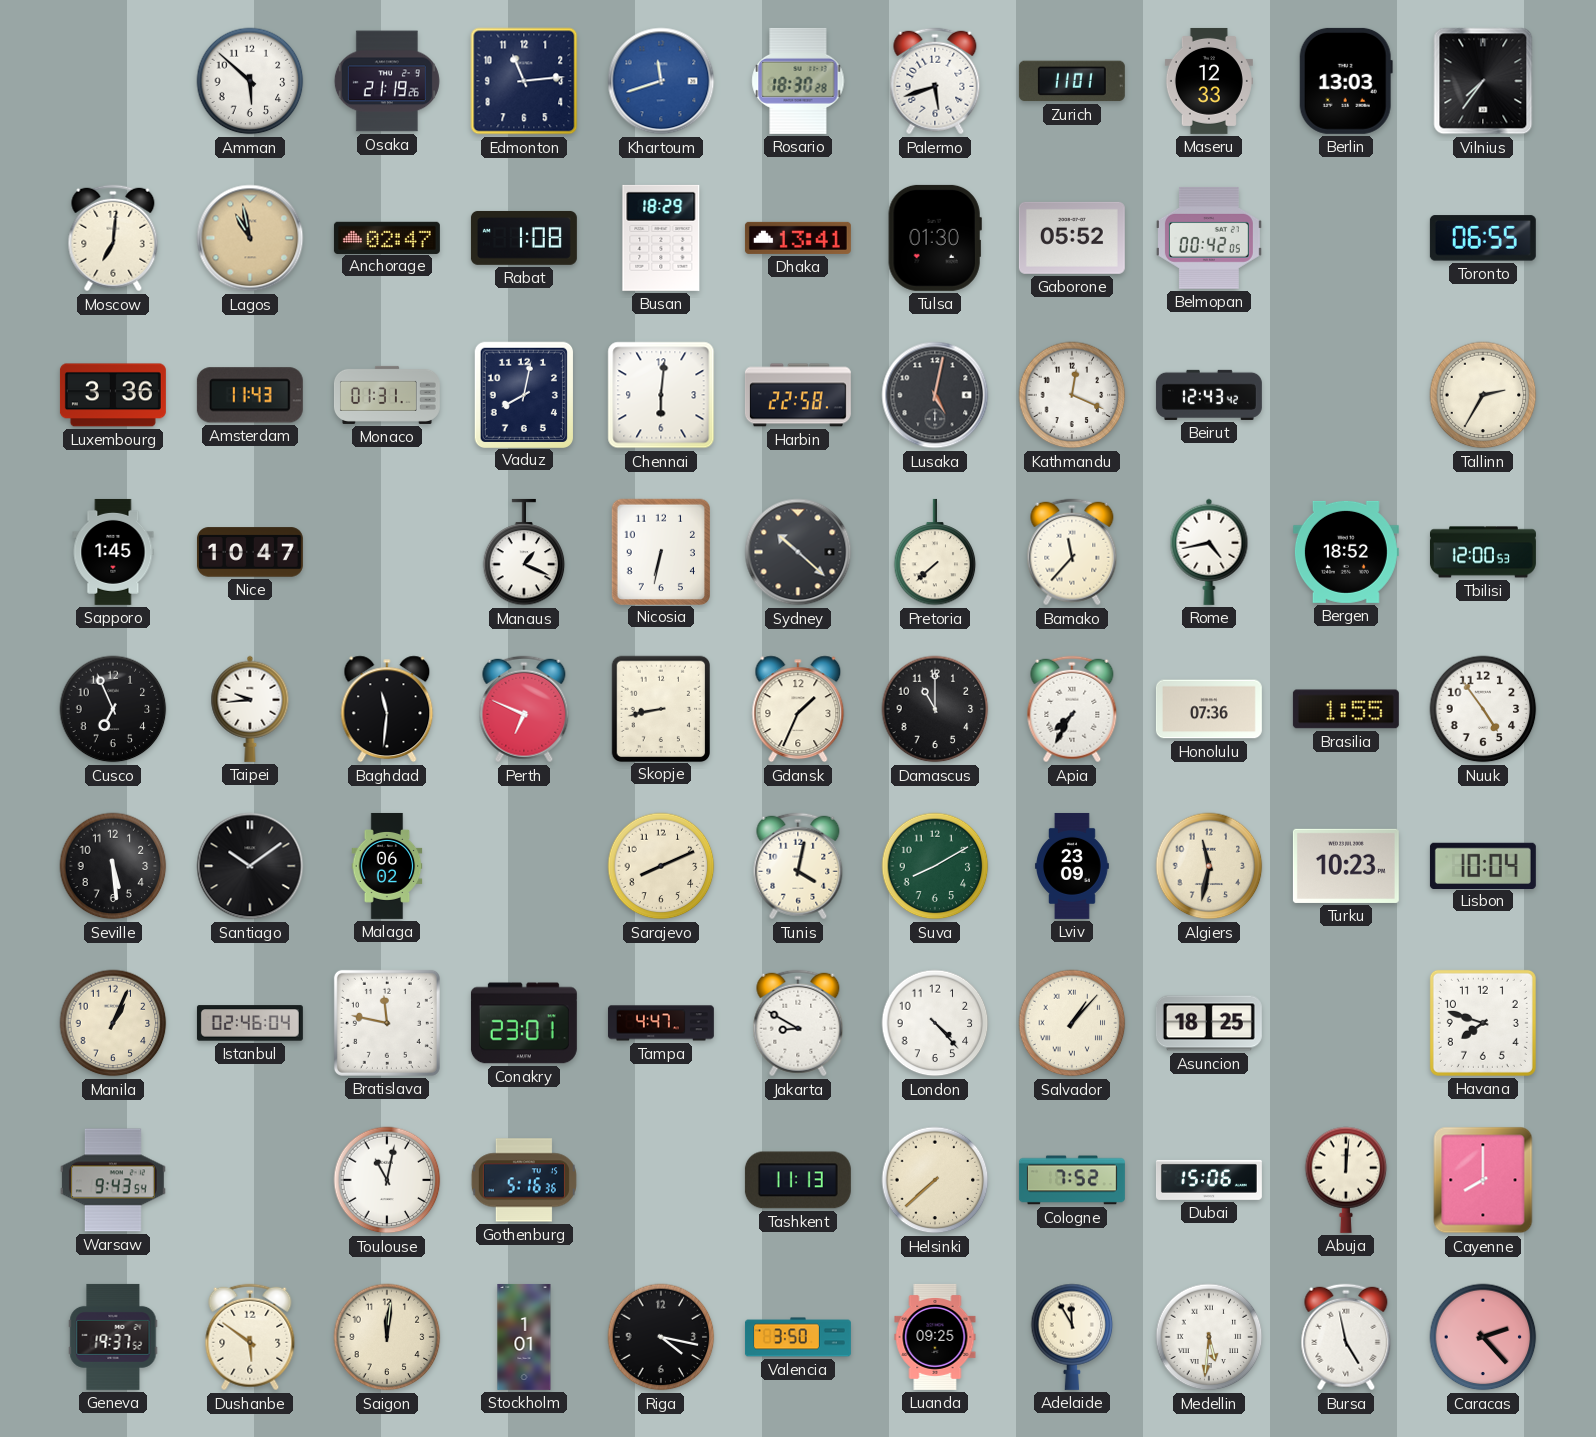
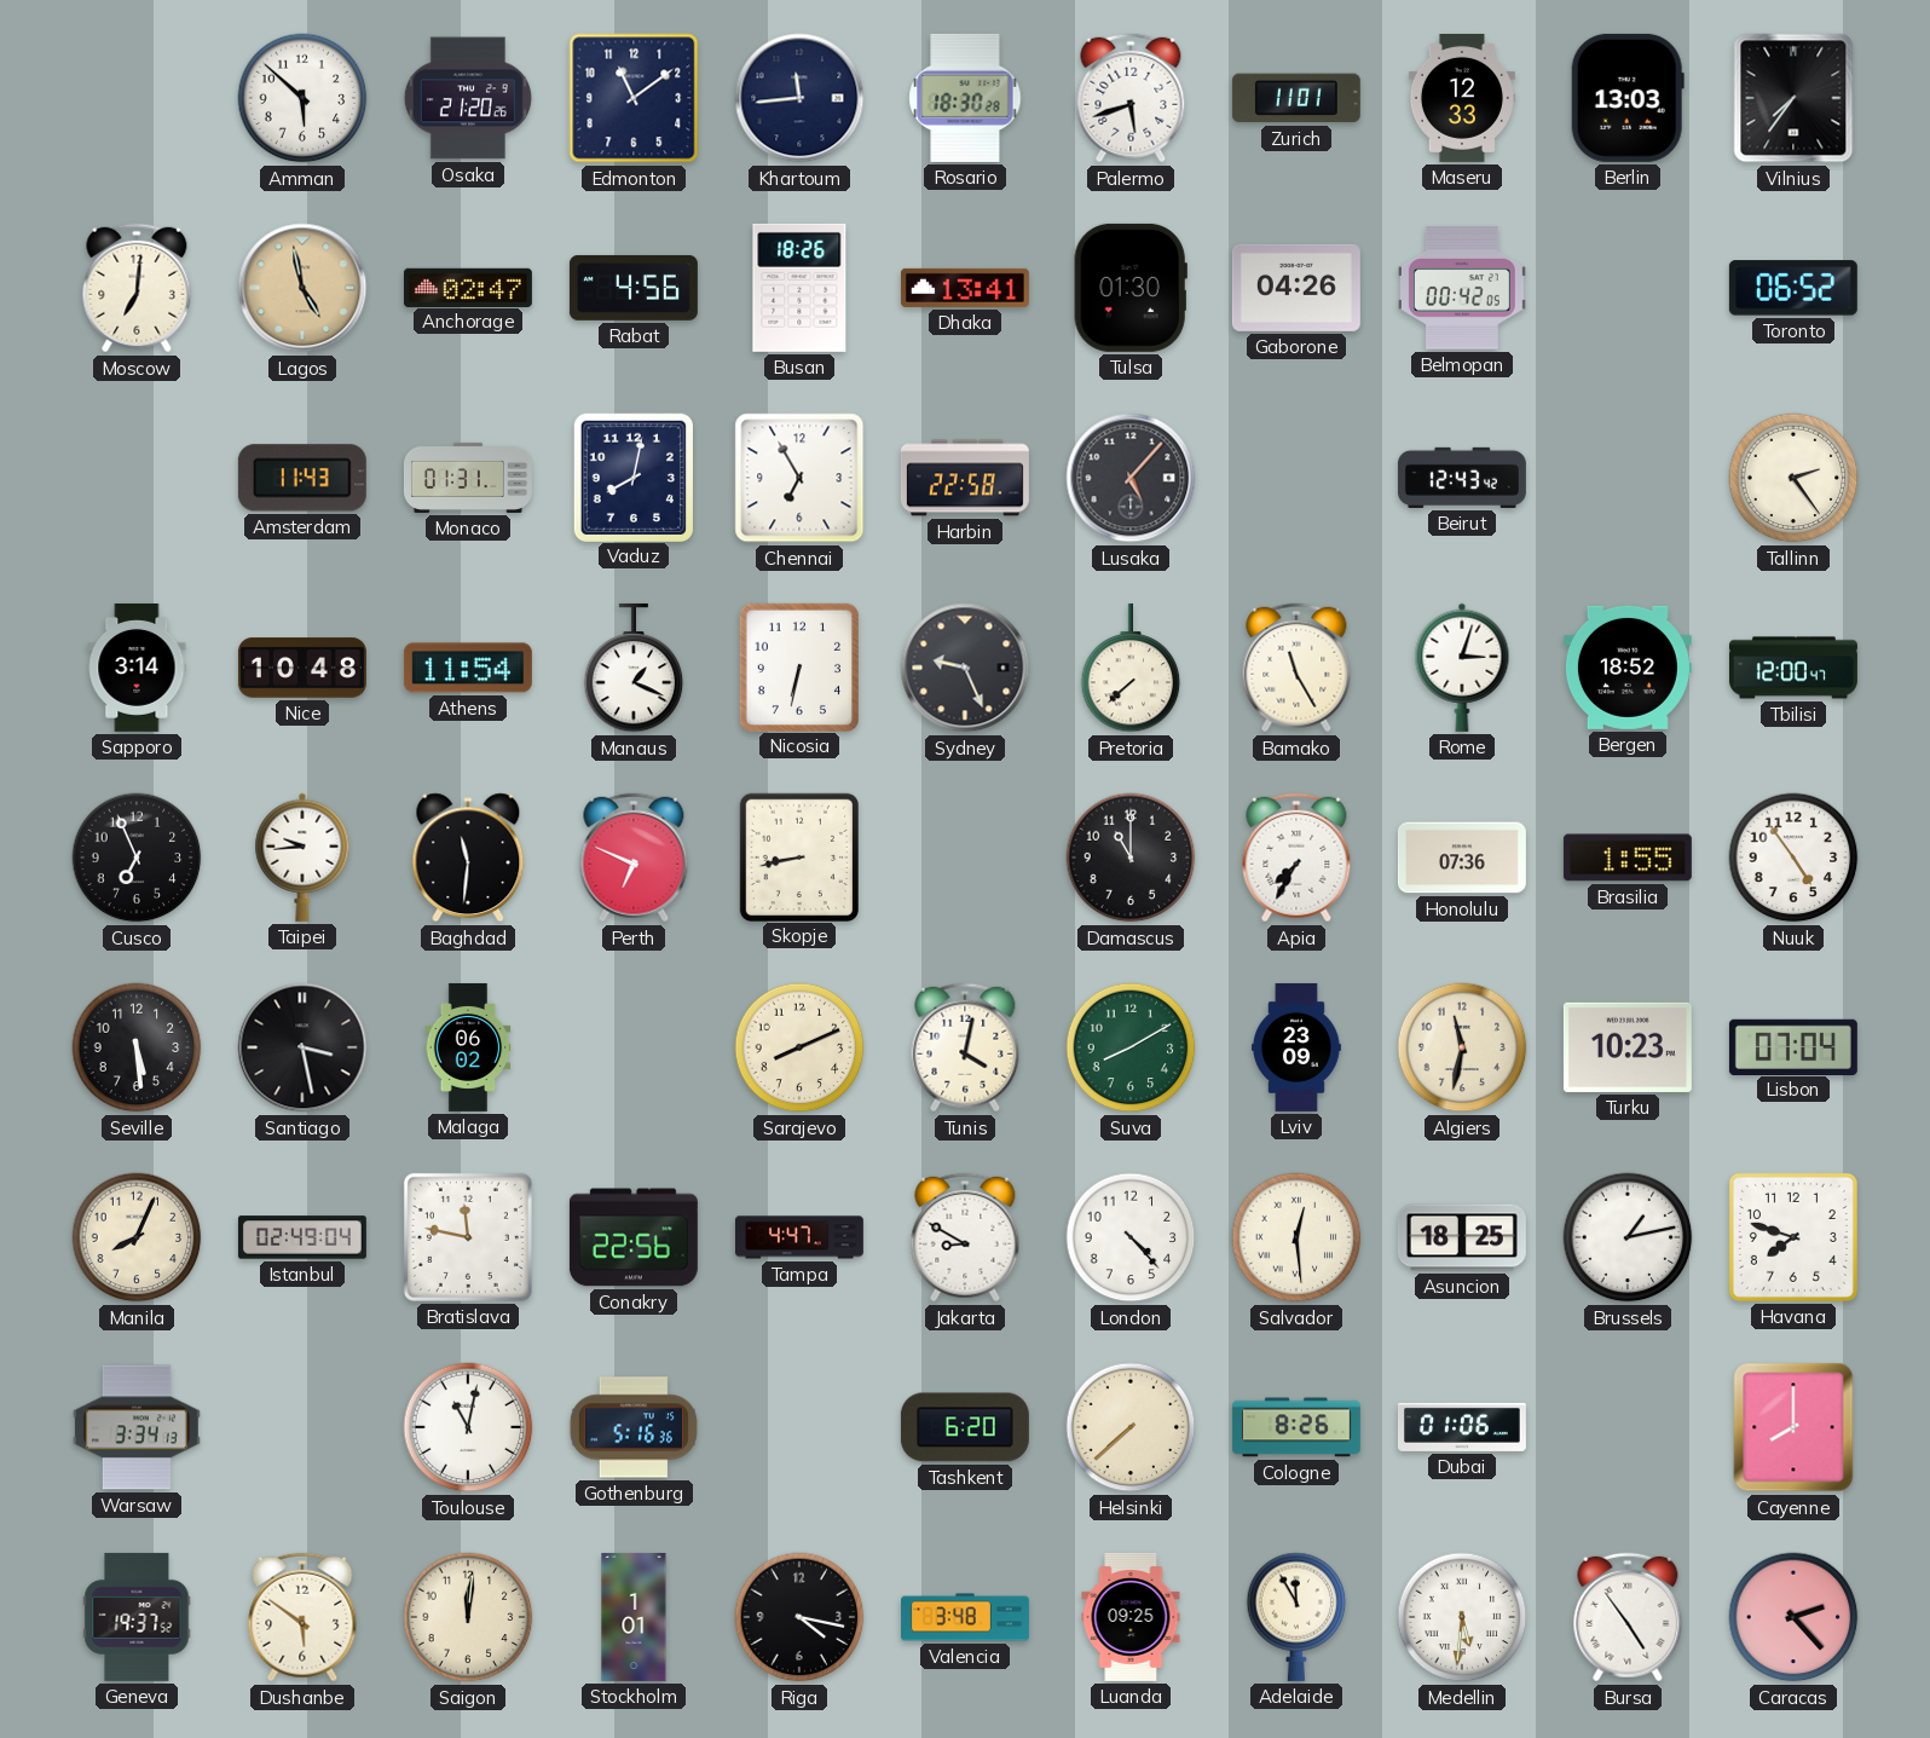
Osaka: 21:19 -> 21:20 (468, 98)
Edmonton: 11:14 -> 11:09 (634, 98)
Khartoum: 11:42 -> 11:44 (799, 98)
Khartoum dial: blue -> navy (799, 98)
Lagos: 10:58 -> 4:58 (302, 288)
Rabat: 1:08 -> 4:56 (634, 288)
Busan: 18:29 -> 18:26 (799, 288)
Gaborone: 05:52 -> 04:26 (1296, 288)
Toronto: 06:55 -> 06:52 (1793, 288)
Luxembourg: 3:36 -> none (113, 395)
Chennai: 6:01 -> 6:55 (799, 478)
Lusaka: 5:02 -> 5:07 (1131, 478)
Kathmandu: 12:19 -> none (1072, 395)
Tallinn: 2:35 -> 2:24 (1793, 478)
Sapporo: 1:45 -> 3:14 (137, 668)
Nice: 10:47 -> 10:48 (302, 668)
Athens: none -> 11:54 (468, 668)
Sydney: 10:22 -> 9:26 (965, 668)
Bamako: 11:37 -> 11:25 (1296, 668)
Rome: 4:43 -> 3:03 (1462, 668)
Tbilisi: 12:00:53 -> 12:00:47 (1793, 668)
Gdansk: 1:34 -> none (798, 709)
Santiago: 10:09 -> 3:28 (302, 1047)
Lisbon: 10:04 -> 07:04 (1793, 1046)
Manila: 1:04 -> 8:04 (137, 1237)
Istanbul: 02:46 -> 02:49 (302, 1237)
Conakry: 23:01 -> 22:56 (634, 1237)
Salvador: 1:07 -> 12:29 (1296, 1237)
Brussels: none -> 1:13 (1628, 1237)
Warsaw: 9:43 -> 3:34 (137, 1427)
Tashkent: 11:13 -> 6:20 (965, 1427)
Cologne: 7:52 -> 8:26 (1296, 1427)
Dubai: 15:06 -> 01:06 (1462, 1427)
Abuja: 12:01 -> none (1346, 1180)
Valencia: 3:50 -> 3:48 (965, 1617)
Bursa: 4:58 -> 4:54 (1628, 1617)
